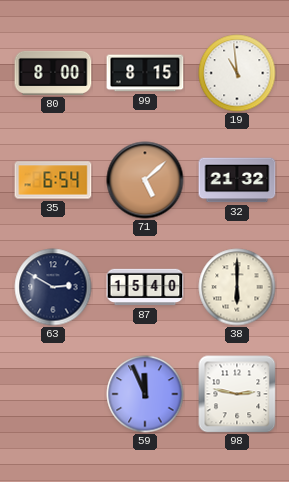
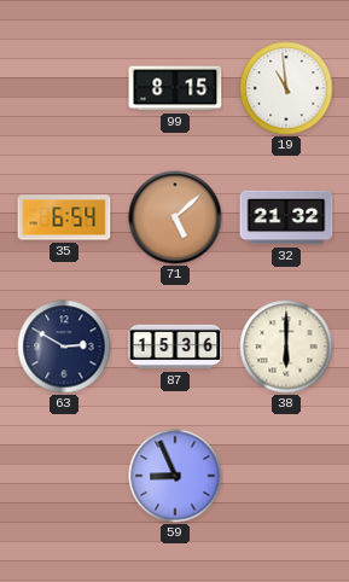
80: 8:00 -> none (53, 73)
87: 15:40 -> 15:36 (175, 347)
59: 11:56 -> 8:56 (175, 476)
98: 2:47 -> none (237, 394)
